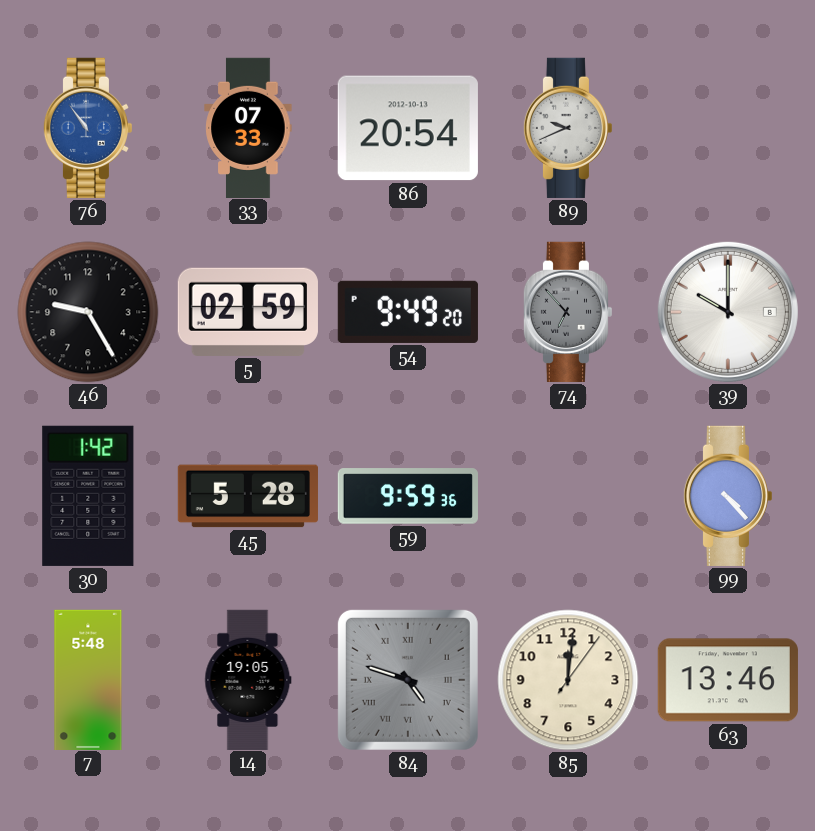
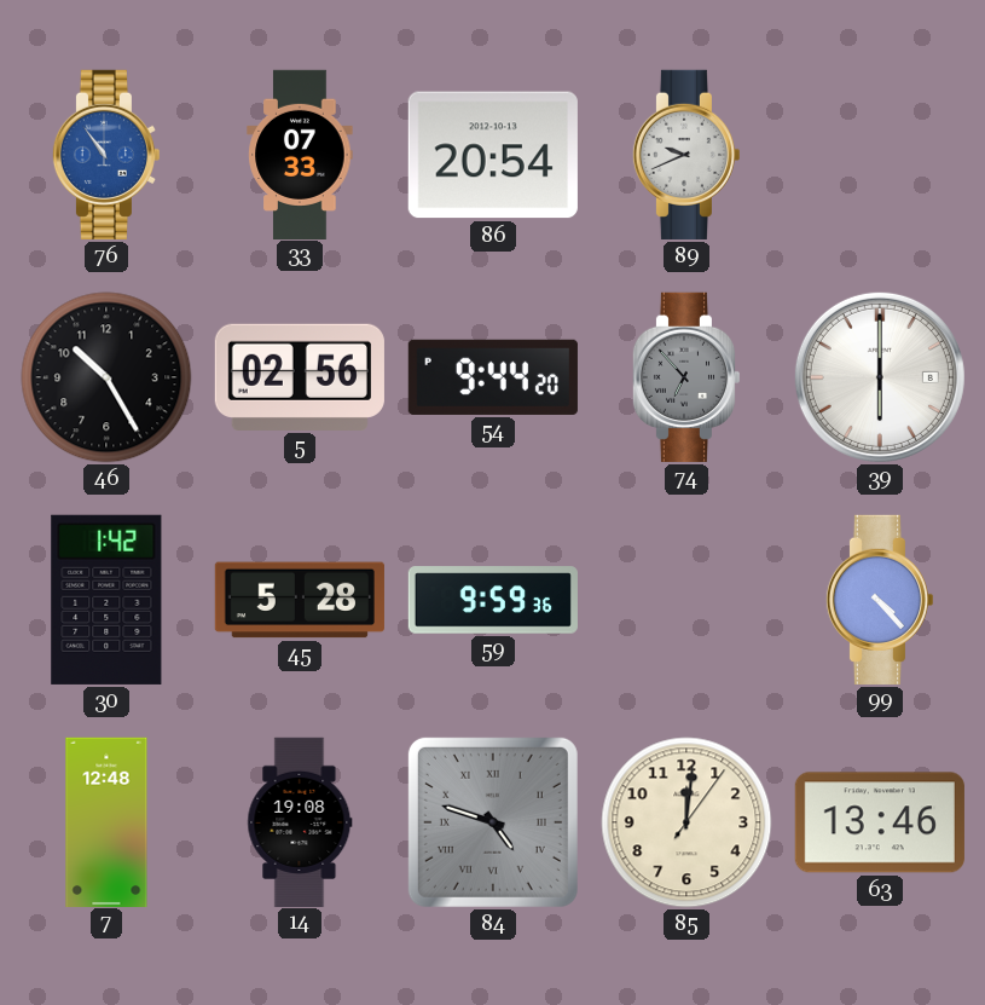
46: 9:25 -> 10:25 (106, 377)
5: 02:59 -> 02:56 (300, 377)
54: 9:49 -> 9:44 (493, 377)
39: 10:00 -> 6:00 (880, 377)
7: 5:48 -> 12:48 (106, 821)
14: 19:05 -> 19:08 (300, 821)
